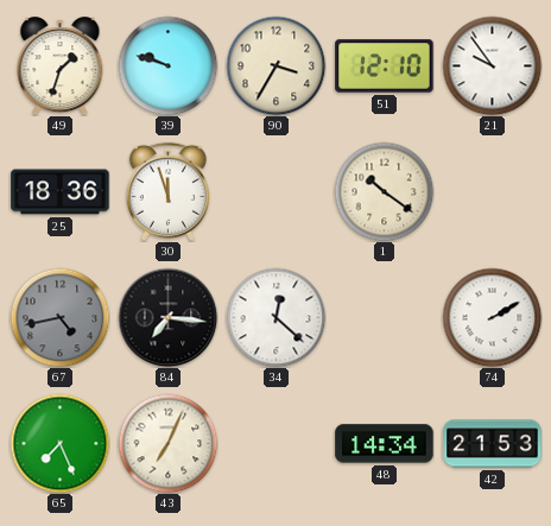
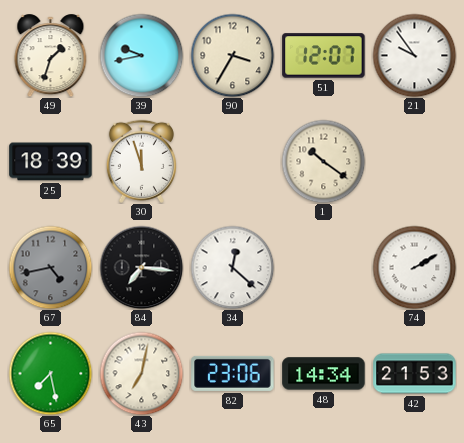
39: 9:48 -> 9:43 (141, 55)
51: 12:10 -> 12:07 (324, 56)
25: 18:36 -> 18:39 (51, 162)
65: 7:26 -> 7:28 (50, 373)
43: 7:04 -> 7:02 (141, 373)
82: none -> 23:06 (233, 373)
